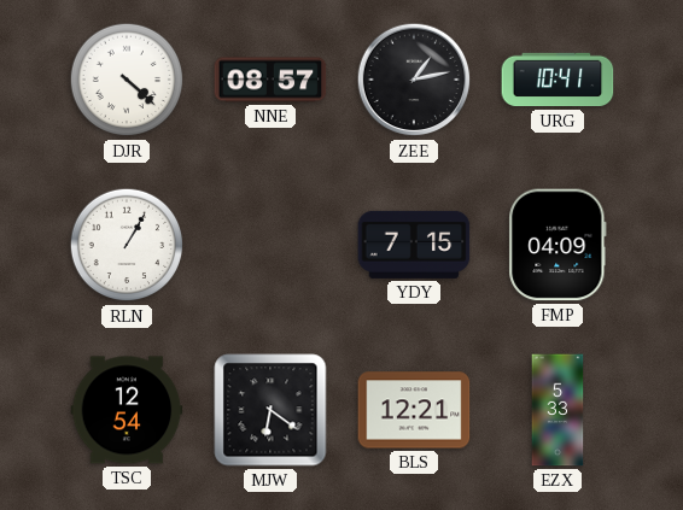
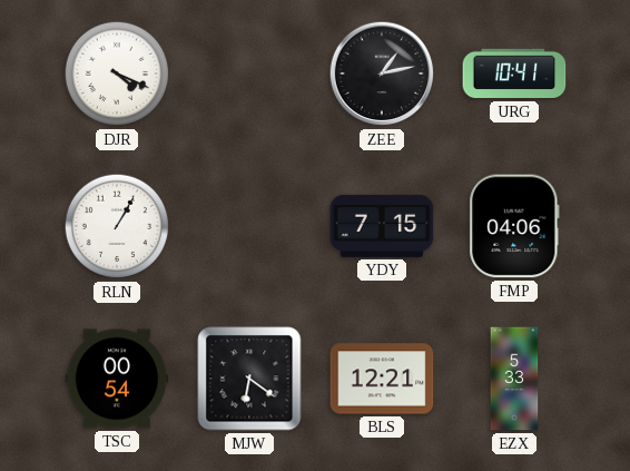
DJR: 4:22 -> 4:19 (117, 73)
NNE: 08:57 -> none (270, 80)
FMP: 04:09 -> 04:06 (514, 226)
TSC: 12:54 -> 00:54 (117, 379)
